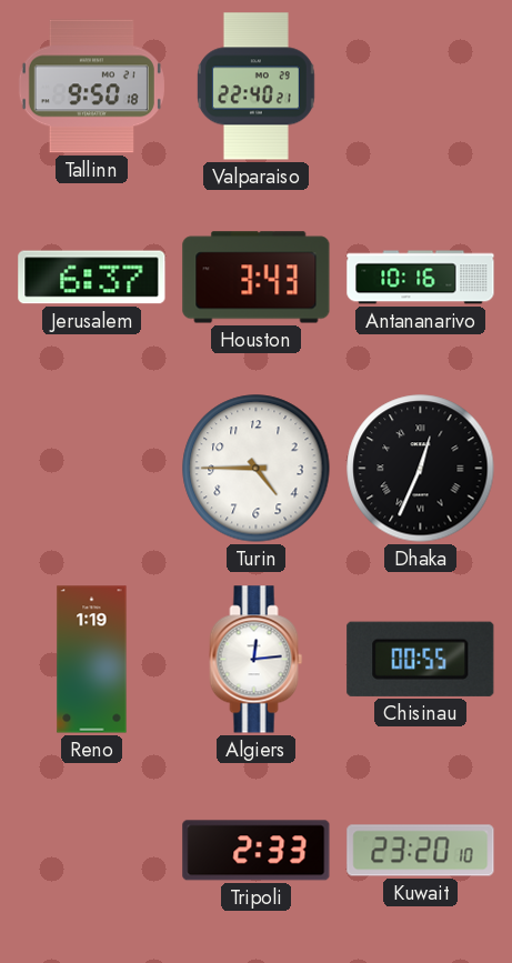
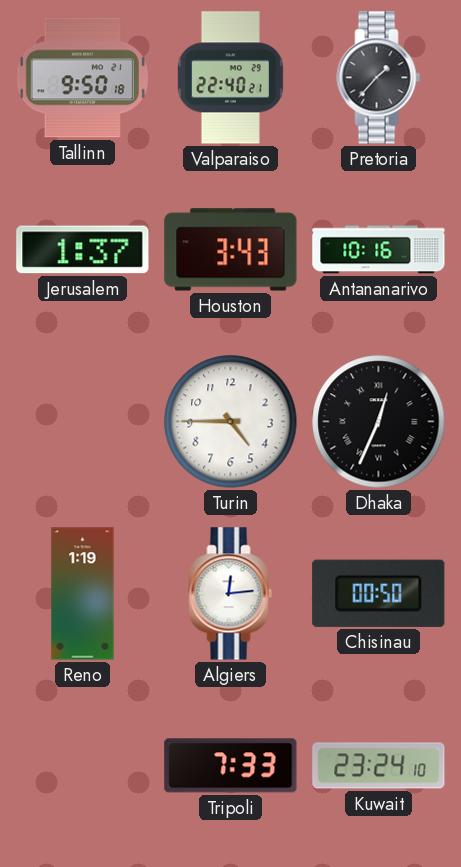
Pretoria: none -> 1:37 (379, 78)
Jerusalem: 6:37 -> 1:37 (83, 250)
Chisinau: 00:55 -> 00:50 (379, 593)
Tripoli: 2:33 -> 7:33 (231, 766)
Kuwait: 23:20 -> 23:24 (379, 766)
